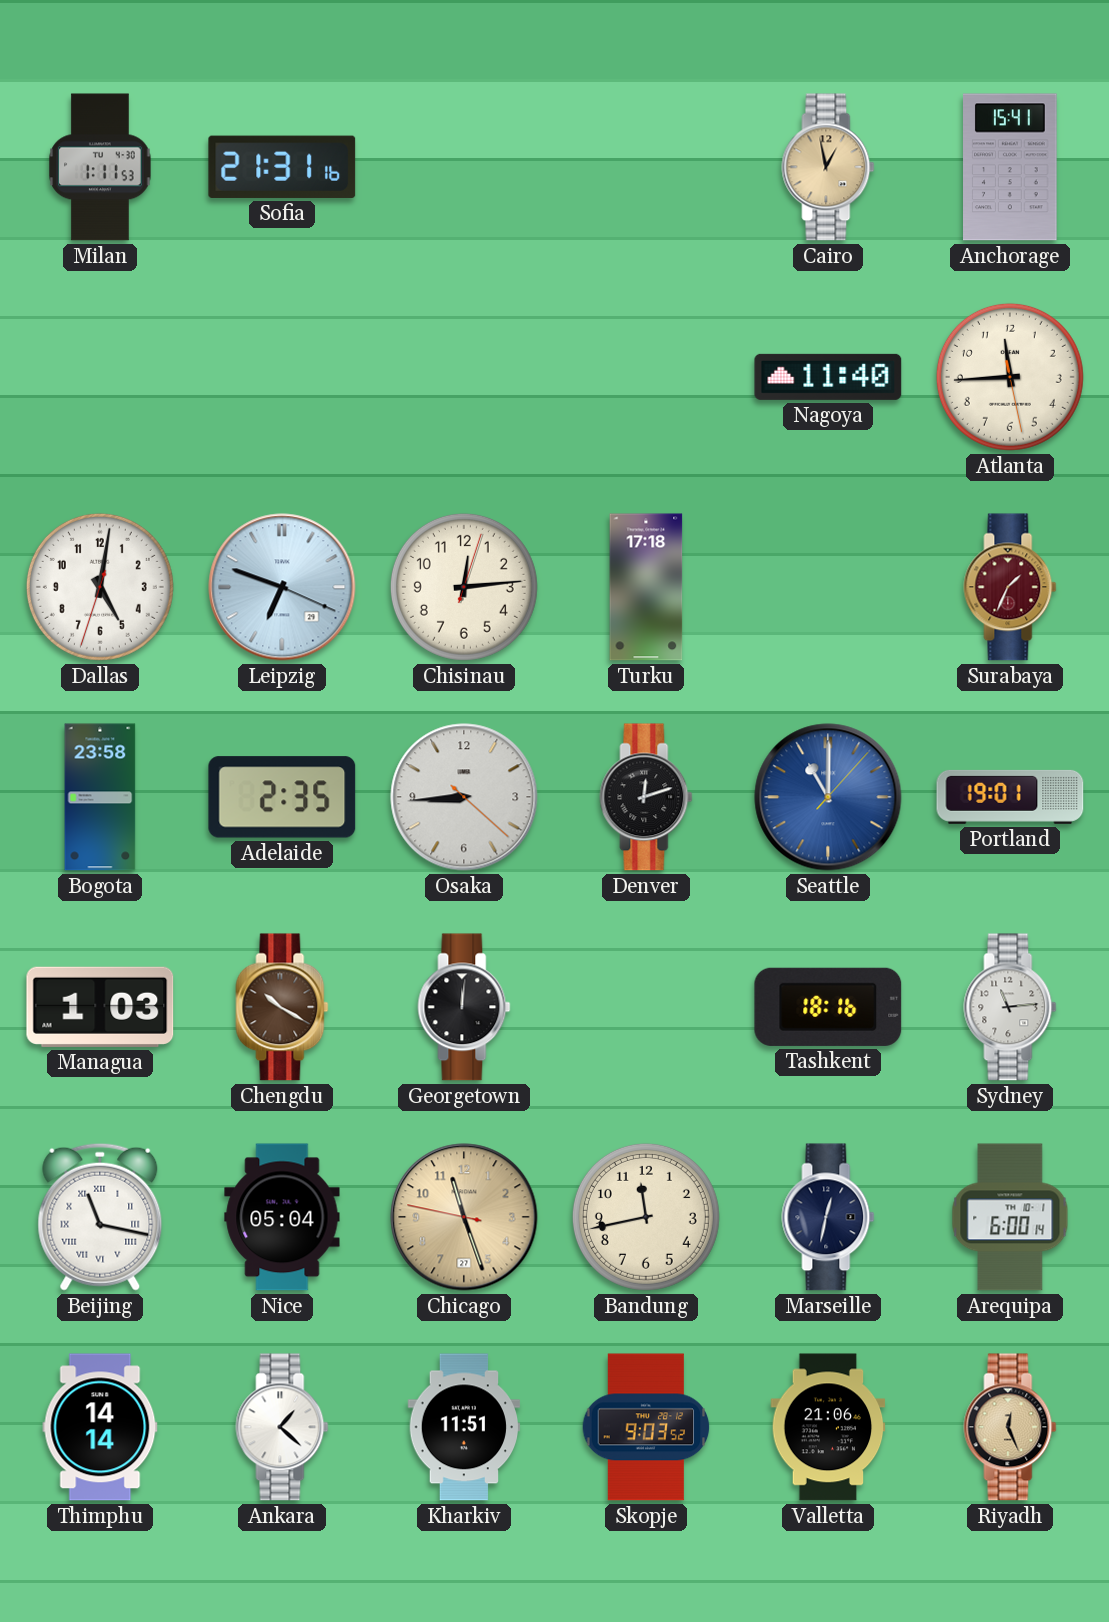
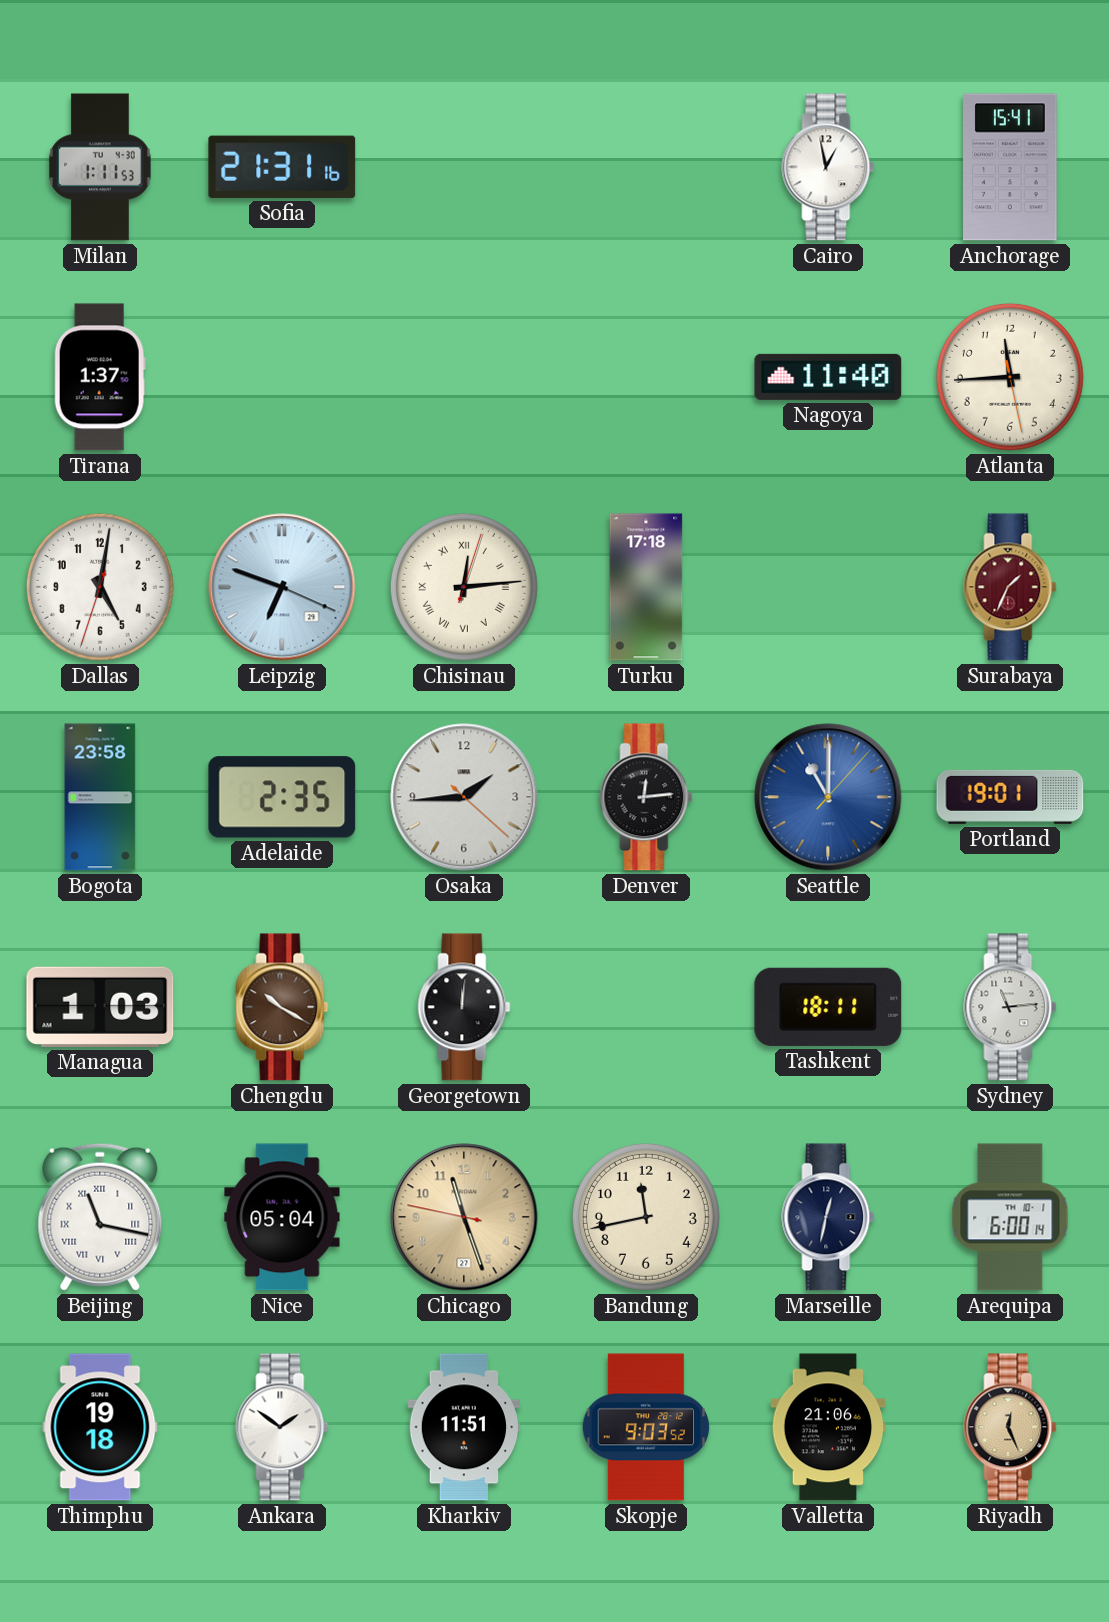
Cairo dial: champagne -> white (828, 167)
Tirana: none -> 1:37 (100, 377)
Chisinau numerals: Arabic -> Roman (464, 587)
Osaka: 8:44 -> 1:44 (464, 797)
Denver: 12:12 -> 12:14 (646, 797)
Tashkent: 18:16 -> 18:11 (828, 1007)
Thimphu: 14:14 -> 19:18 (100, 1427)
Ankara: 1:22 -> 1:51 (282, 1427)
